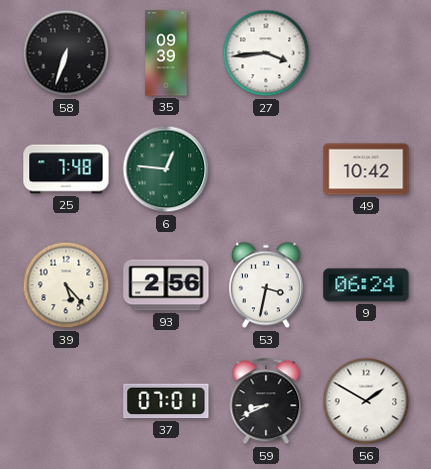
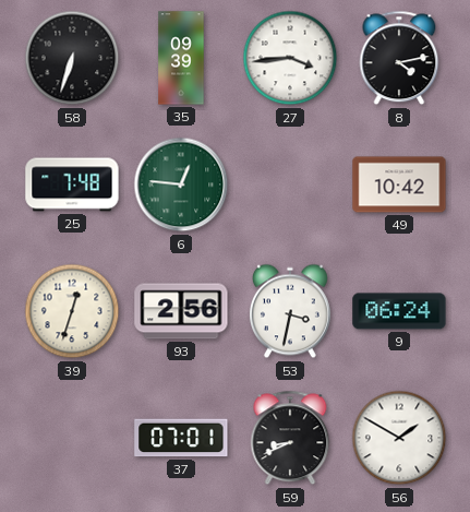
8: none -> 4:13 (399, 58)
39: 5:23 -> 12:33 (72, 311)
